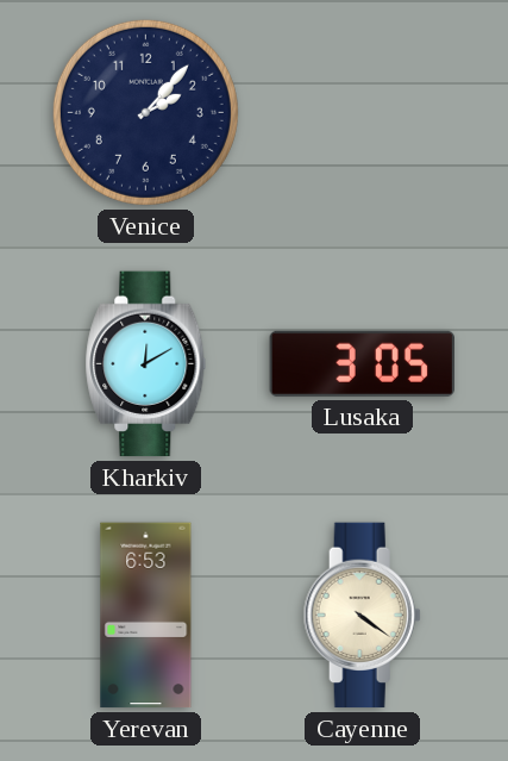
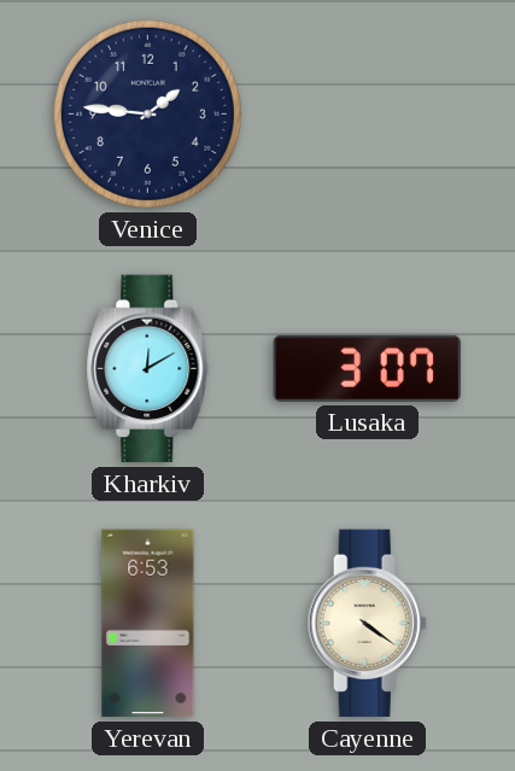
Venice: 2:07 -> 1:46 (147, 113)
Lusaka: 3:05 -> 3:07 (367, 368)
